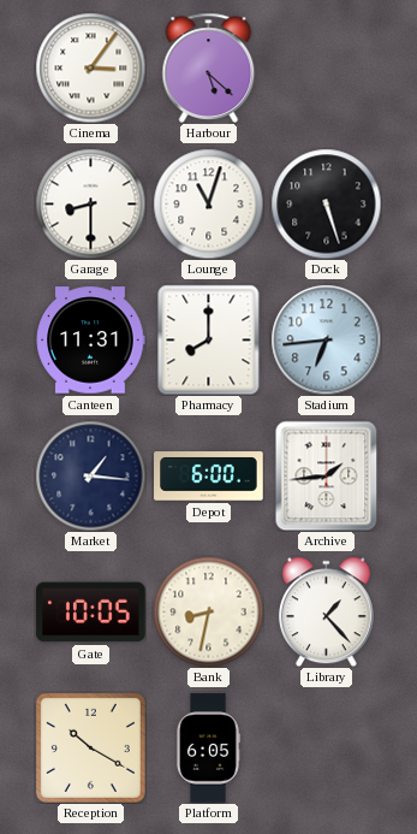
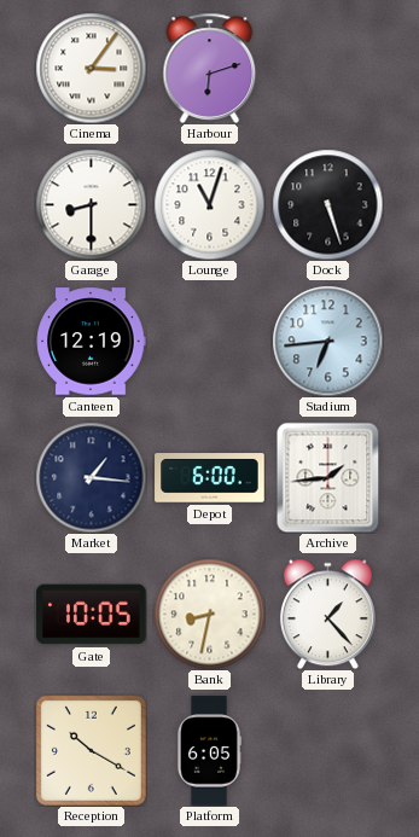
Harbour: 5:22 -> 6:12 (210, 68)
Canteen: 11:31 -> 12:19 (91, 342)
Pharmacy: 8:00 -> none (209, 339)
